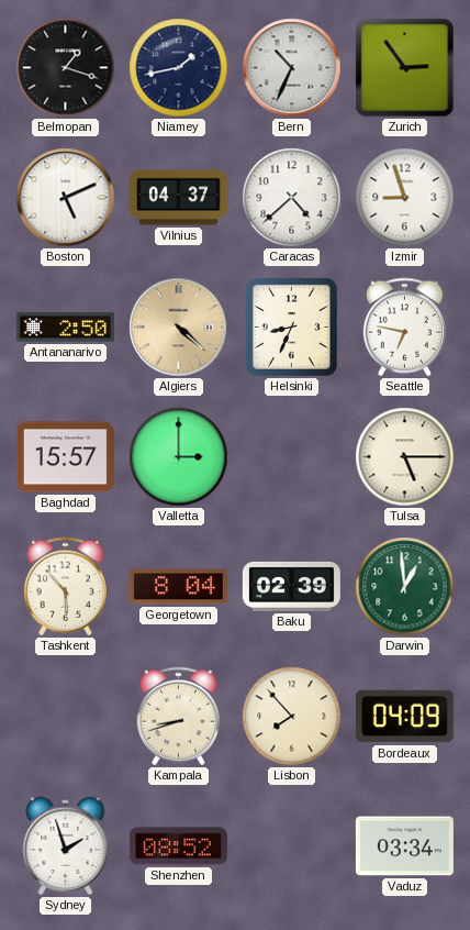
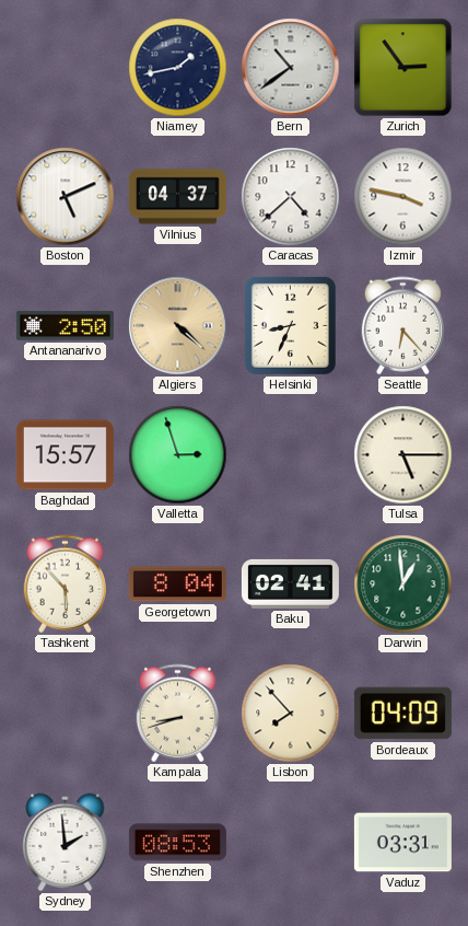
Belmopan: 1:18 -> none (66, 68)
Bern: 10:34 -> 10:39 (291, 68)
Izmir: 8:57 -> 3:47 (403, 197)
Seattle: 6:47 -> 6:23 (402, 326)
Valletta: 3:00 -> 2:57 (178, 455)
Baku: 02:39 -> 02:41 (290, 583)
Sydney: 1:57 -> 1:59 (66, 843)
Shenzhen: 08:52 -> 08:53 (177, 843)
Vaduz: 03:34 -> 03:31 (402, 843)
